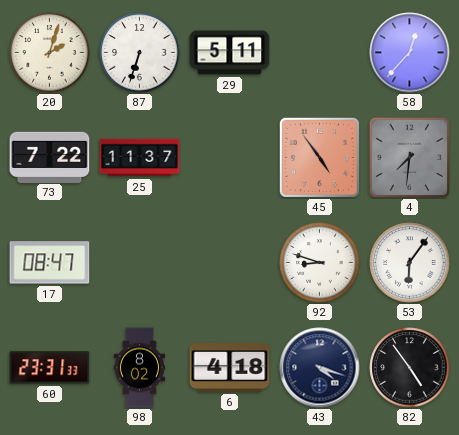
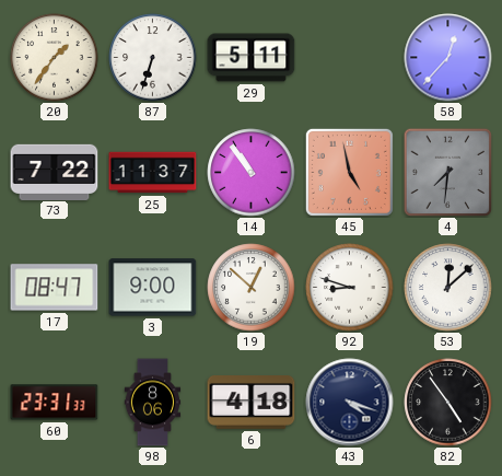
20: 2:03 -> 1:36 (55, 58)
14: none -> 10:54 (252, 173)
45: 4:54 -> 4:58 (349, 172)
3: none -> 9:00 (153, 288)
19: none -> 12:52 (252, 288)
53: 6:06 -> 12:08 (448, 288)
98: 8:02 -> 8:06 (153, 403)
